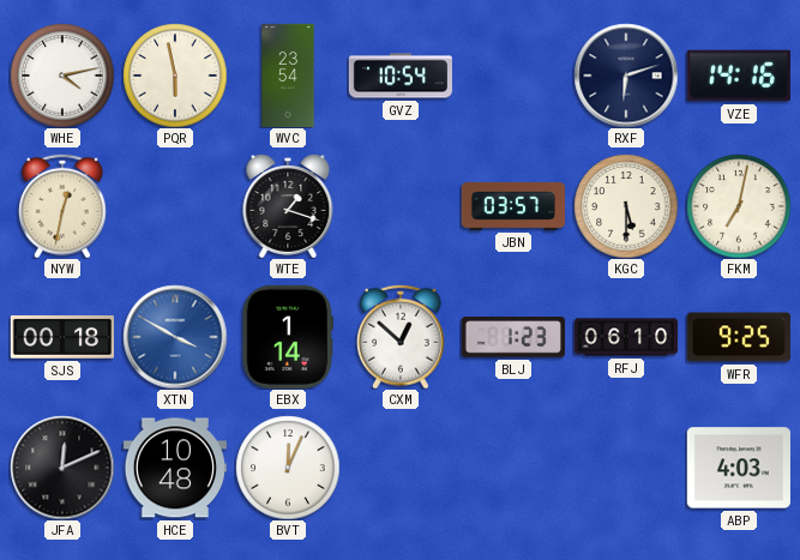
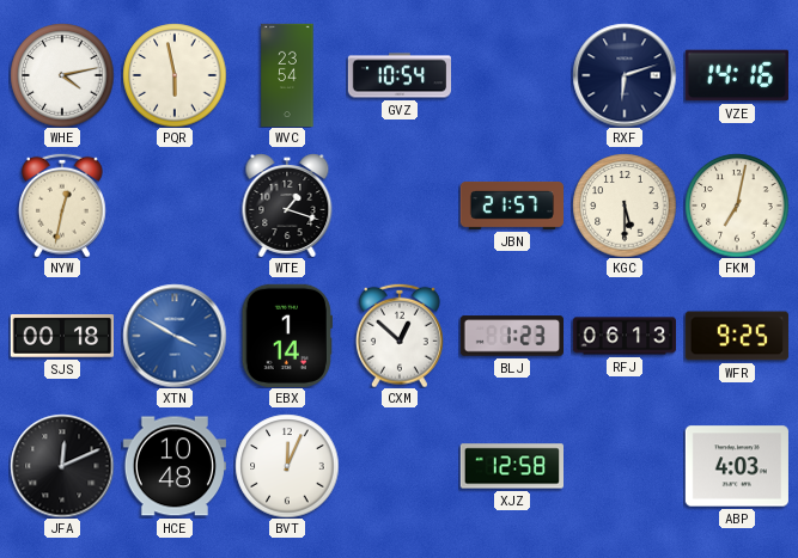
JBN: 03:57 -> 21:57 (511, 206)
RFJ: 06:10 -> 06:13 (623, 336)
XJZ: none -> 12:58 (511, 466)
